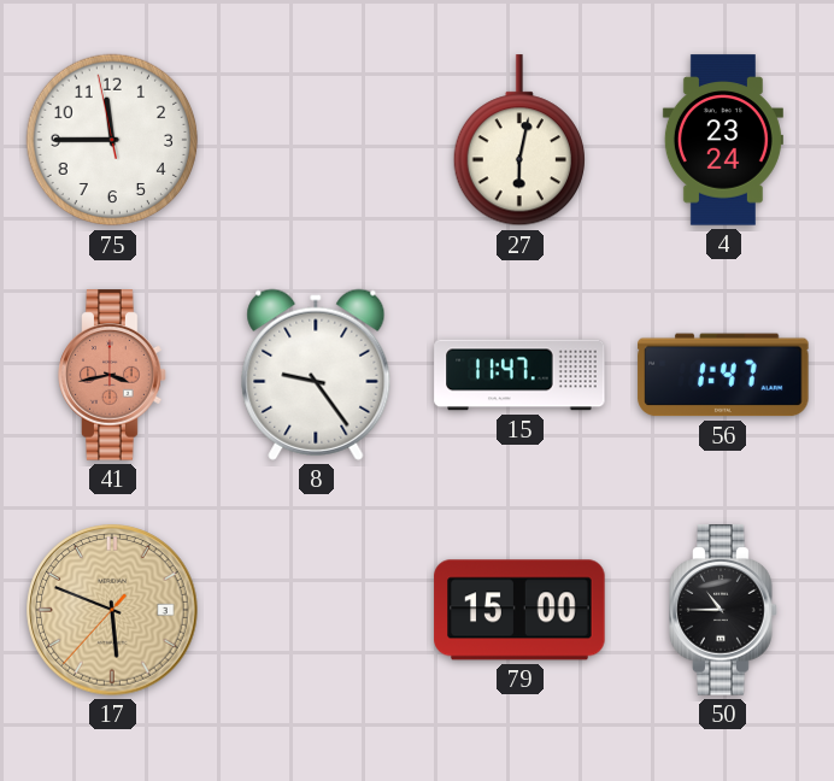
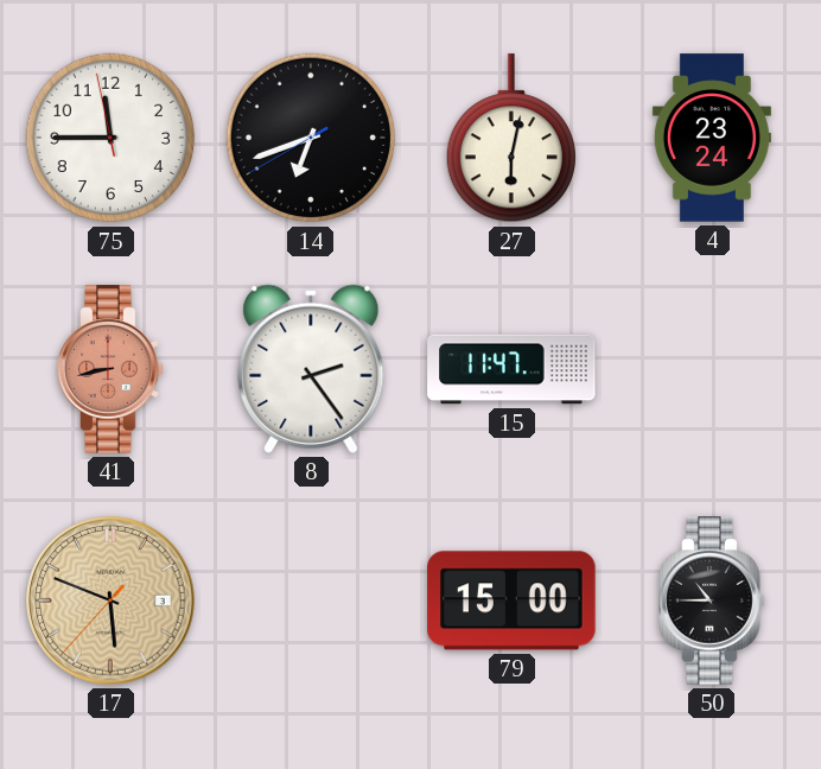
14: none -> 6:41 (311, 138)
41: 3:43 -> 8:43 (110, 369)
8: 9:24 -> 2:24 (311, 369)
56: 1:47 -> none (723, 375)
